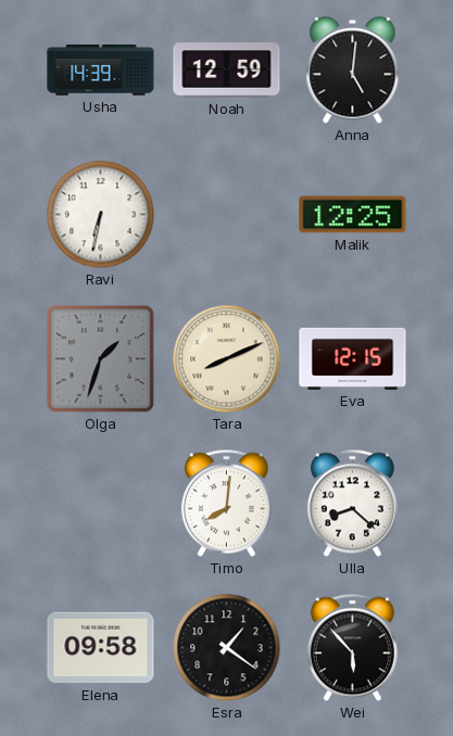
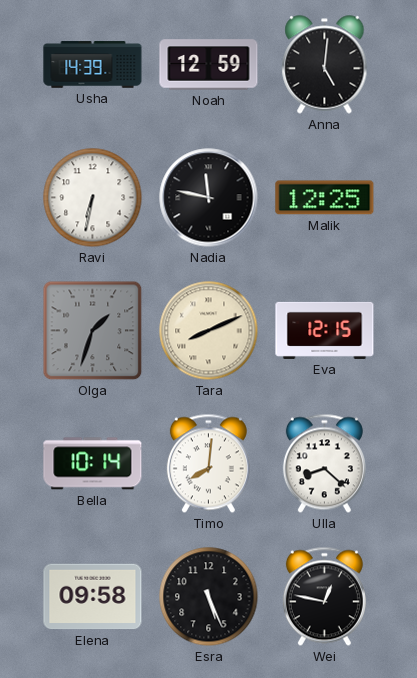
Nadia: none -> 11:47 (209, 198)
Bella: none -> 10:14 (93, 464)
Esra: 1:21 -> 5:26 (209, 597)
Wei: 5:53 -> 12:47 (324, 597)
